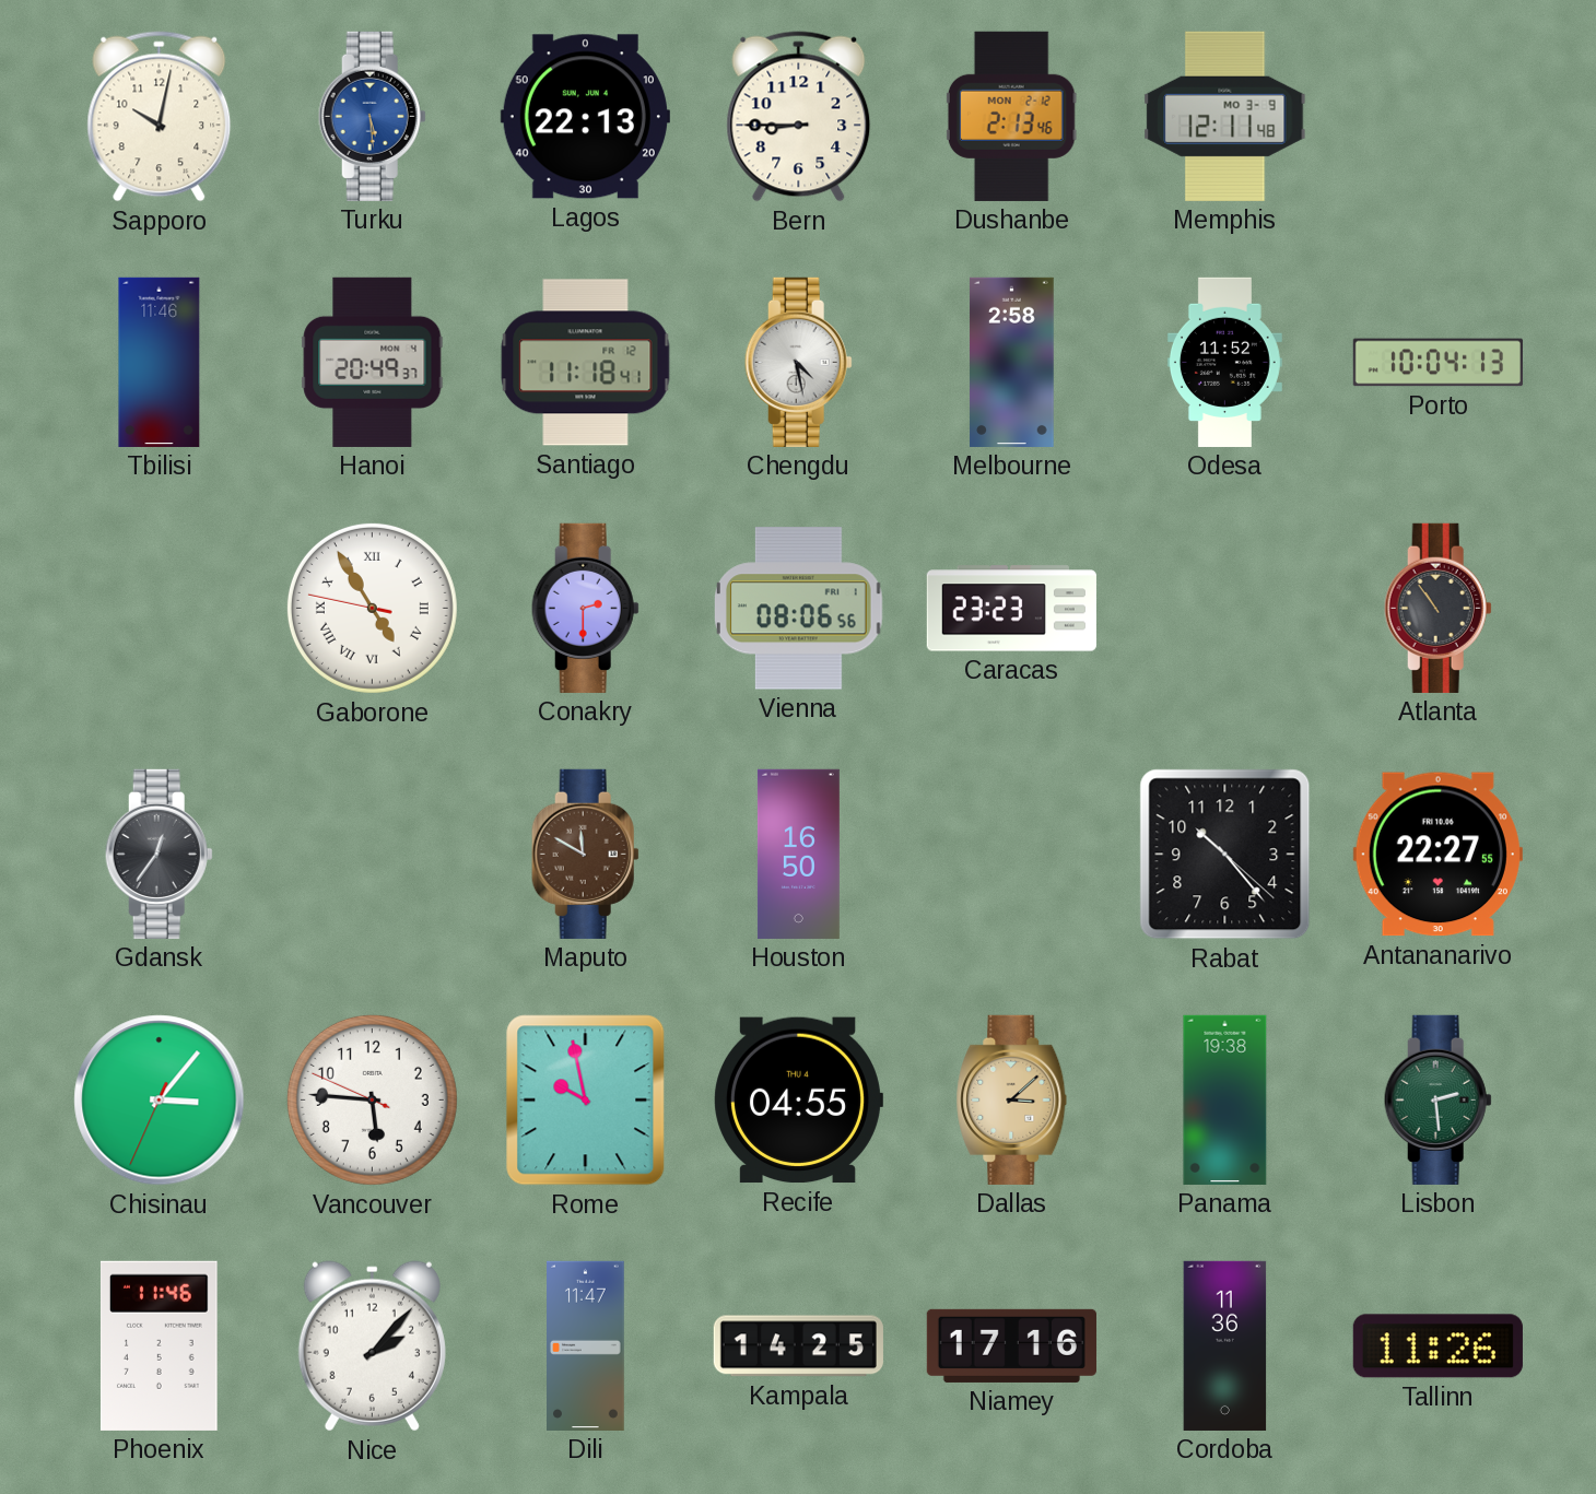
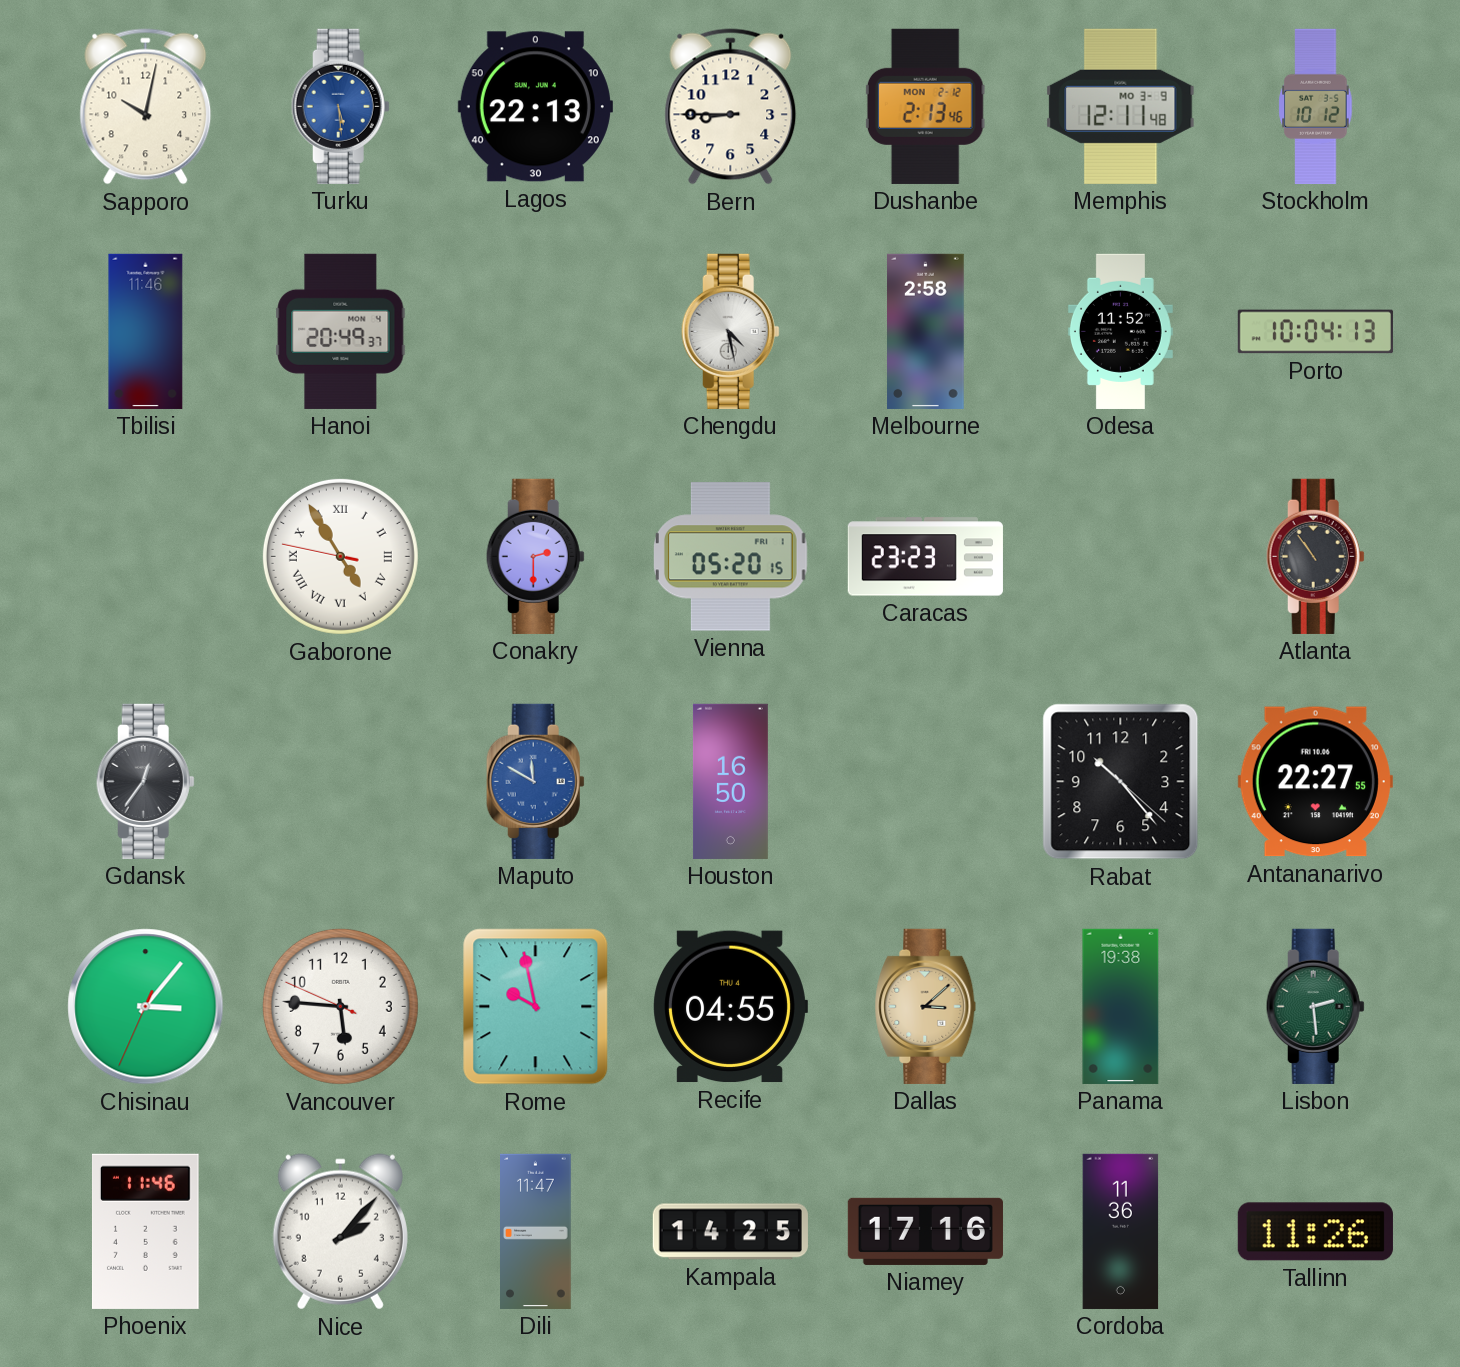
Stockholm: none -> 10:12 (1316, 106)
Santiago: 11:18 -> none (586, 363)
Vienna: 08:06 -> 05:20 (730, 557)
Maputo dial: brown -> blue (535, 781)
